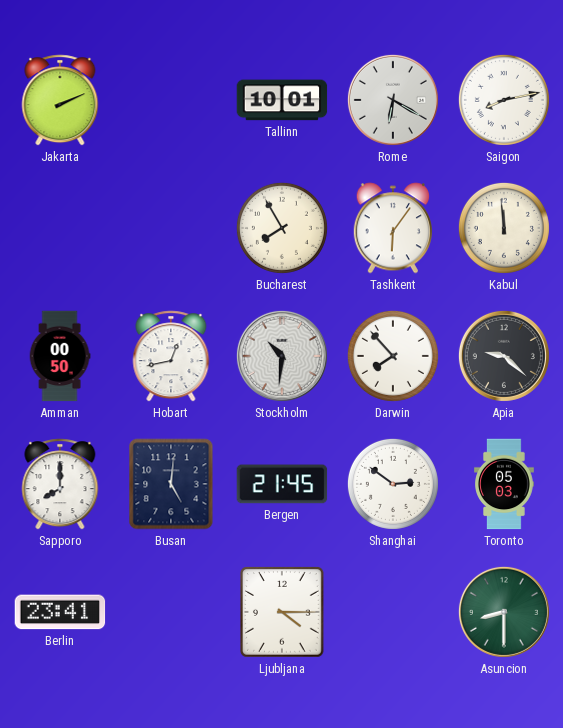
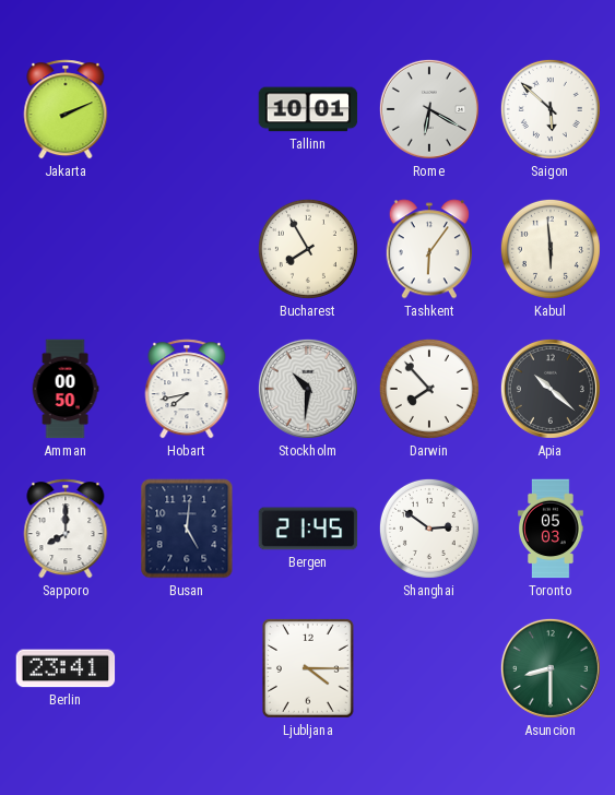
Saigon: 8:13 -> 5:52 (551, 109)
Kabul: 11:59 -> 5:59 (551, 249)
Hobart: 12:43 -> 7:43 (187, 389)
Apia: 9:22 -> 10:22 (551, 389)
